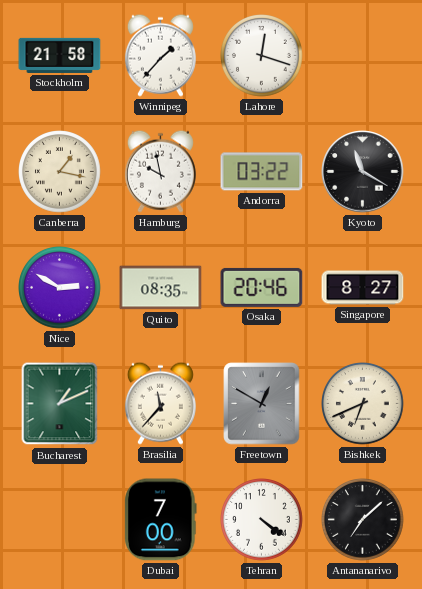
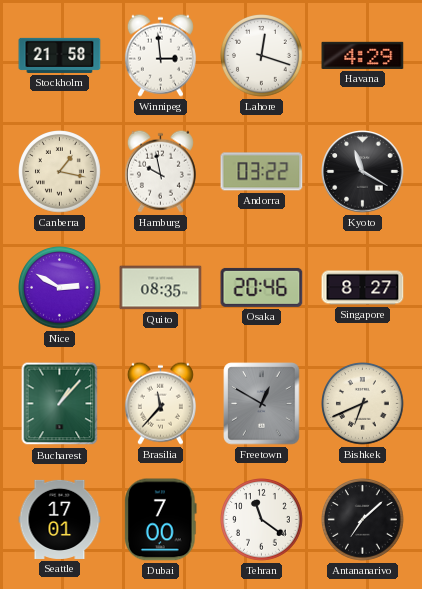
Winnipeg: 1:37 -> 2:59 (160, 55)
Havana: none -> 4:29 (363, 55)
Bucharest: 1:11 -> 1:07 (60, 404)
Seattle: none -> 17:01 (60, 519)
Tehran: 4:21 -> 11:21 (262, 520)
